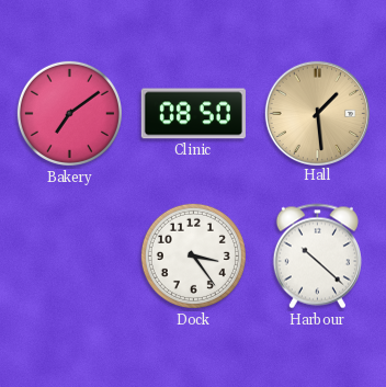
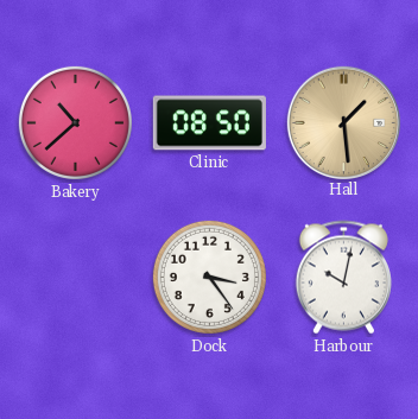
Bakery: 7:09 -> 10:38 (75, 122)
Harbour: 10:22 -> 10:02 (343, 278)
